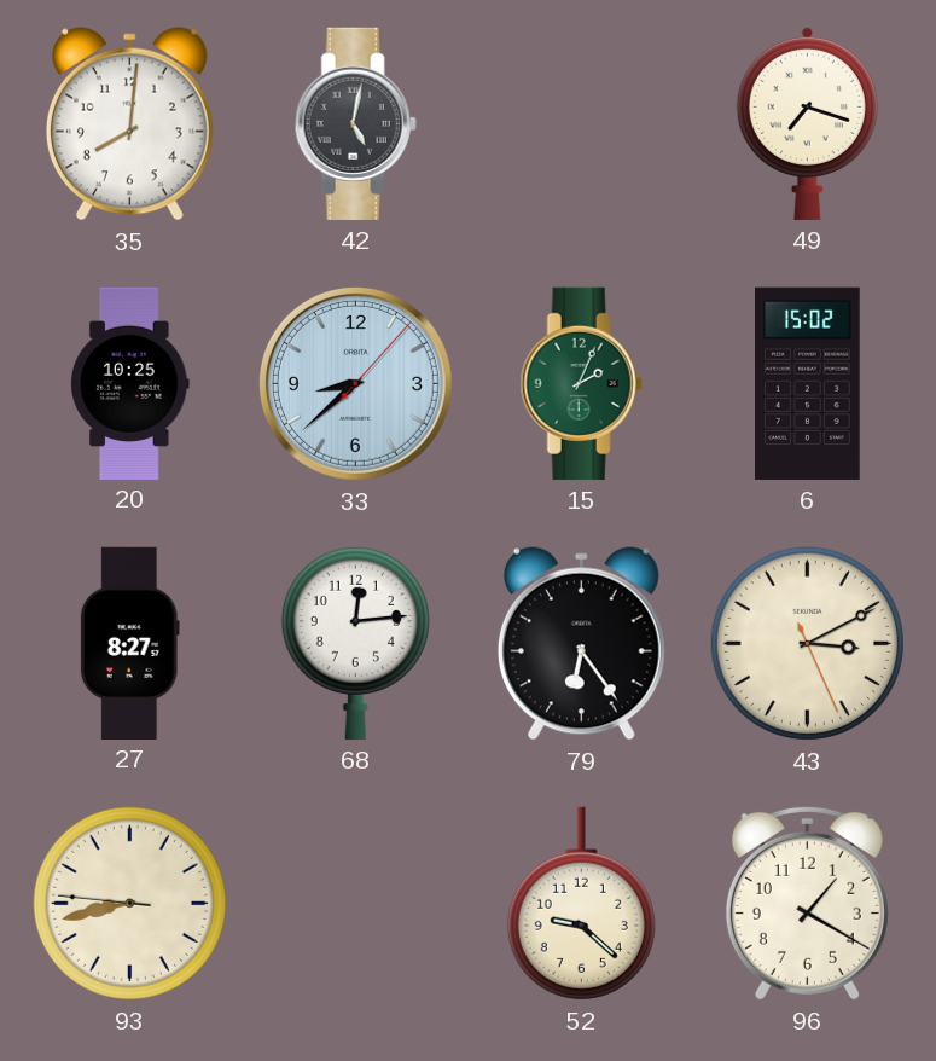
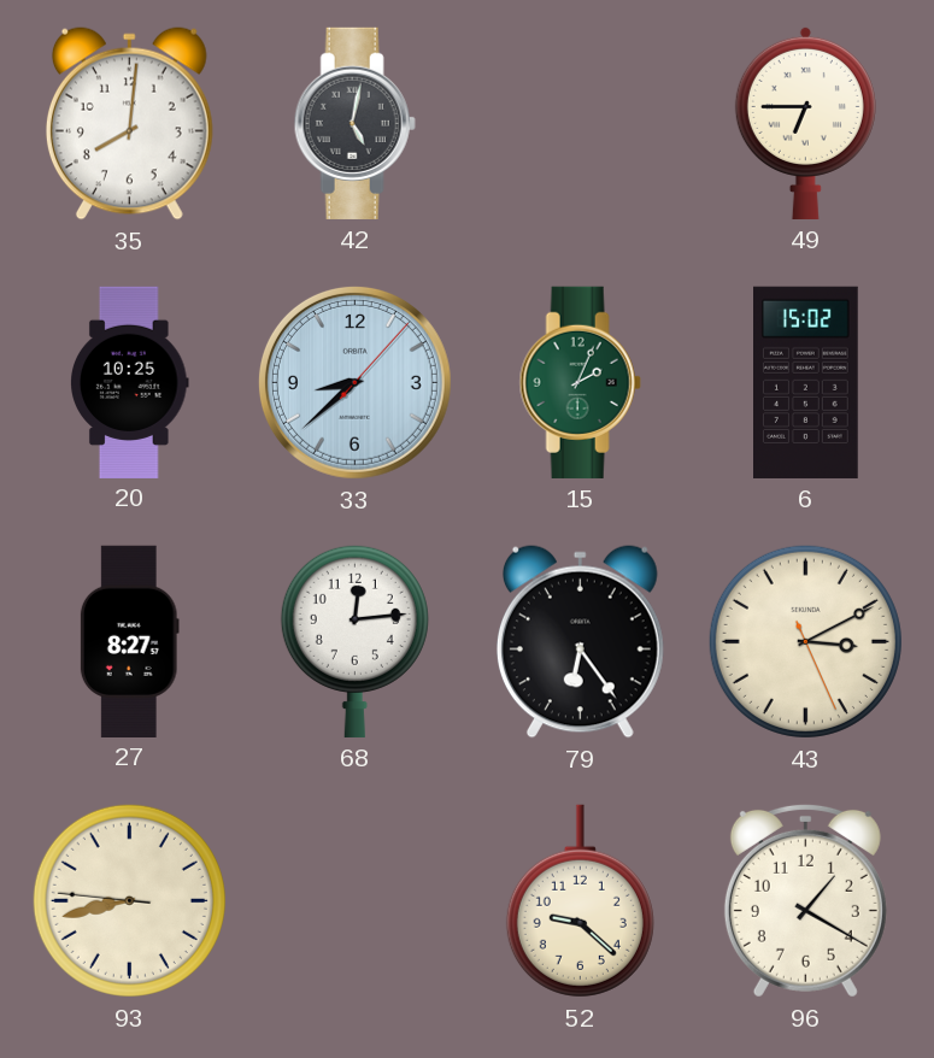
49: 7:18 -> 6:45 (805, 123)
